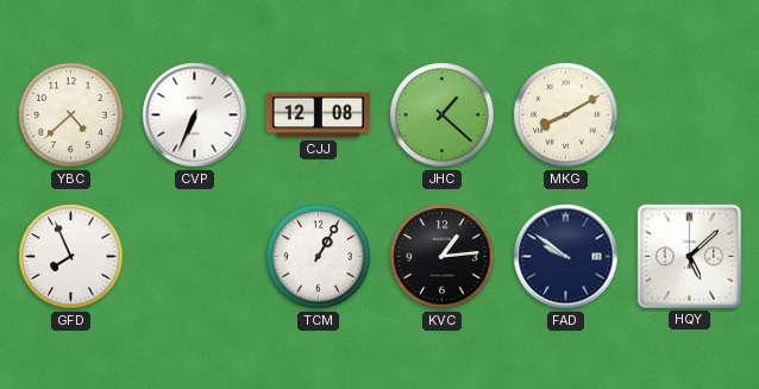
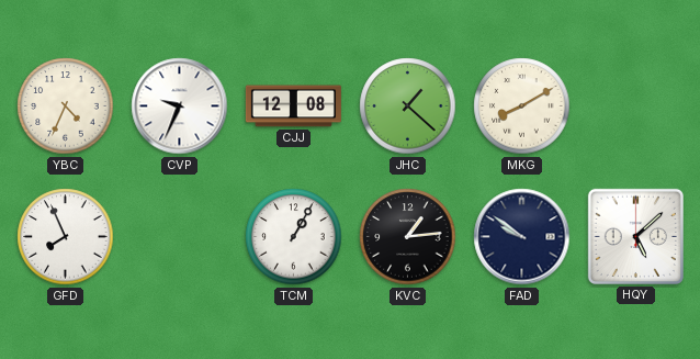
YBC: 4:38 -> 4:34 (66, 106)
CVP: 6:34 -> 9:34 (180, 106)
